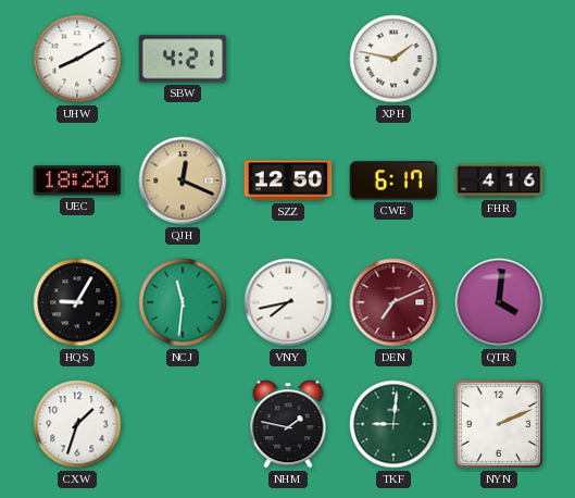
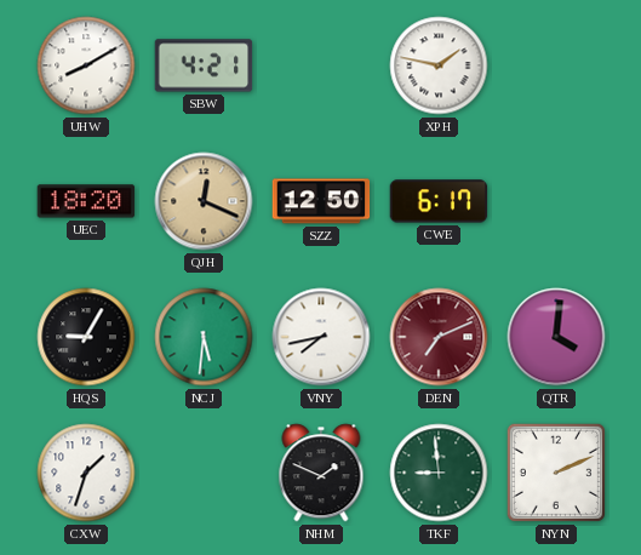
FHR: 4:16 -> none (499, 180)
NCJ: 11:31 -> 5:31 (204, 337)
NHM: 1:47 -> 1:49 (321, 473)
TKF: 9:01 -> 8:59 (439, 473)
